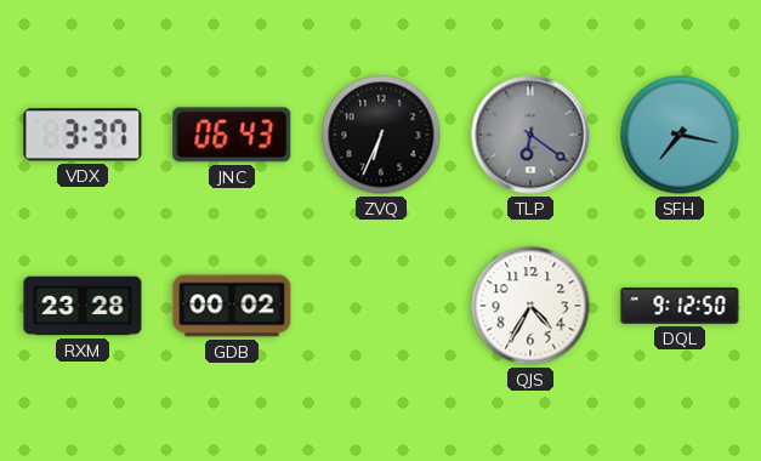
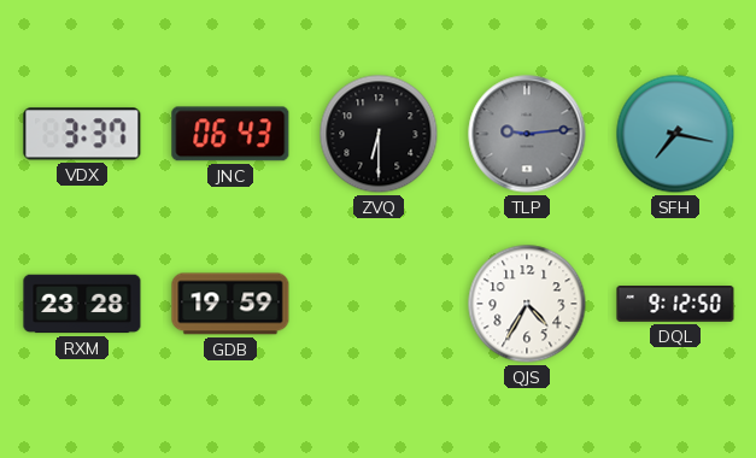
ZVQ: 6:34 -> 6:30 (379, 134)
TLP: 6:21 -> 9:14 (527, 134)
GDB: 00:02 -> 19:59 (230, 304)
